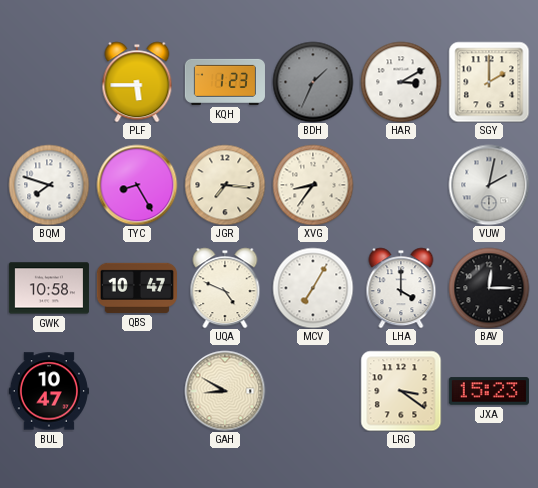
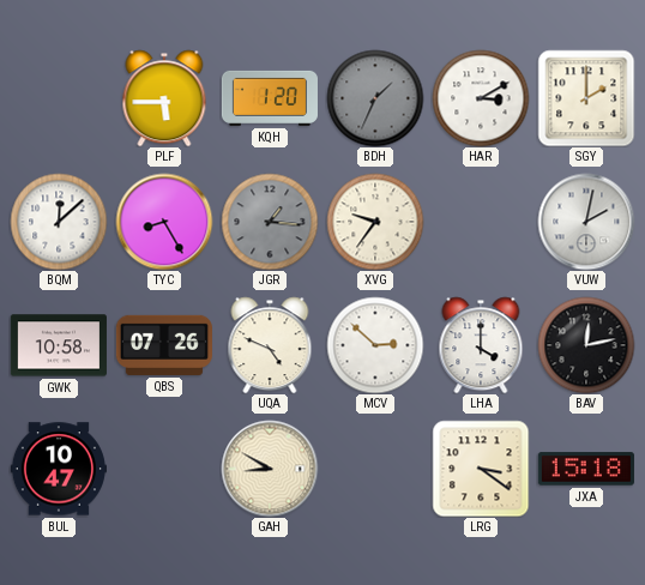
KQH: 1:23 -> 1:20 (270, 98)
BQM: 7:48 -> 12:08 (59, 222)
JGR: 7:16 -> 1:16 (270, 222)
JGR dial: cream -> grey (270, 222)
XVG: 8:36 -> 9:36 (375, 222)
QBS: 10:47 -> 07:26 (164, 345)
MCV: 7:05 -> 2:52 (375, 345)
BAV: 12:15 -> 12:13 (586, 345)
JXA: 15:23 -> 15:18 (586, 469)
